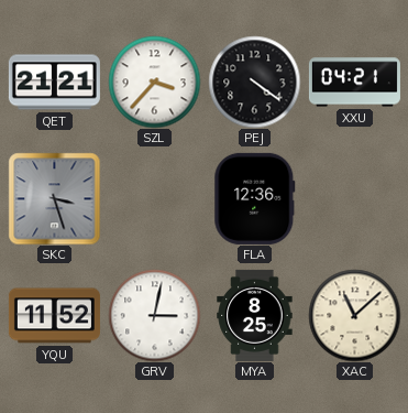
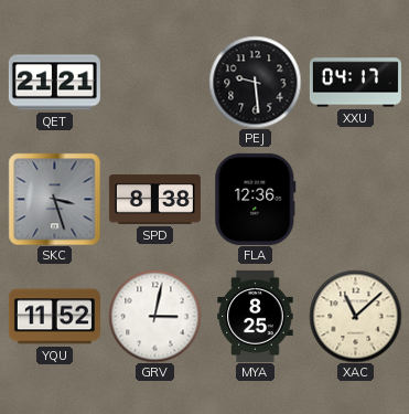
SZL: 3:37 -> none (154, 81)
PEJ: 4:21 -> 9:29 (255, 82)
XXU: 04:21 -> 04:17 (355, 83)
SPD: none -> 8:38 (154, 200)
